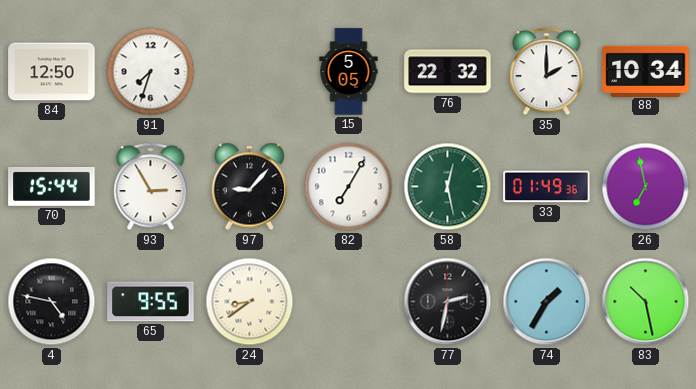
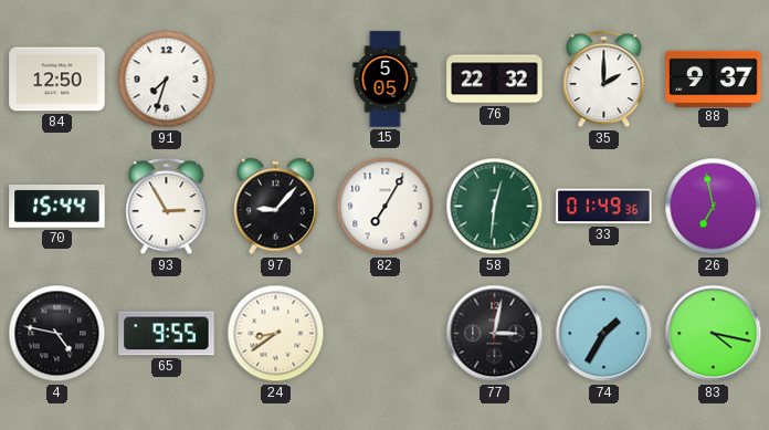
88: 10:34 -> 9:37 (714, 78)
58: 12:28 -> 12:31 (495, 207)
77: 2:32 -> 3:02 (495, 334)
83: 10:28 -> 4:17 (714, 334)
